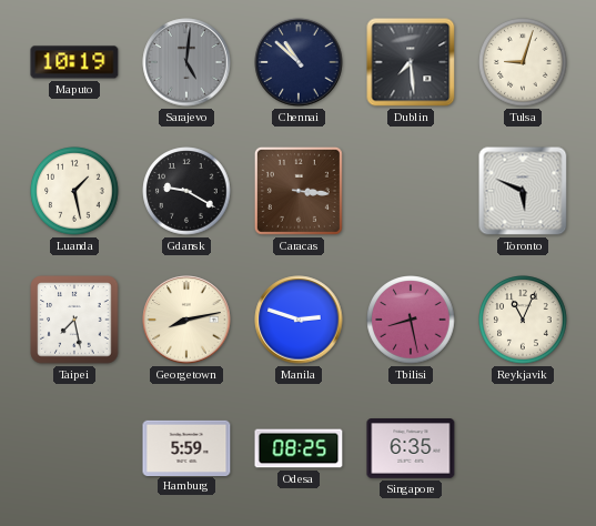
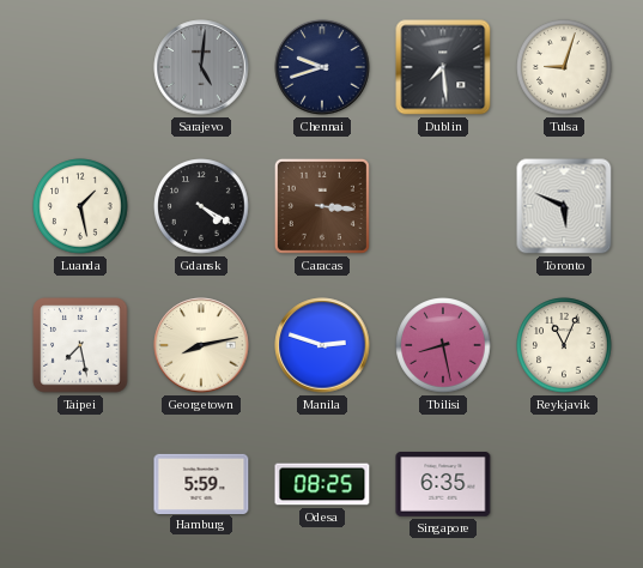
Maputo: 10:19 -> none (74, 62)
Chennai: 10:52 -> 9:42 (322, 67)
Gdansk: 9:20 -> 4:20 (201, 206)
